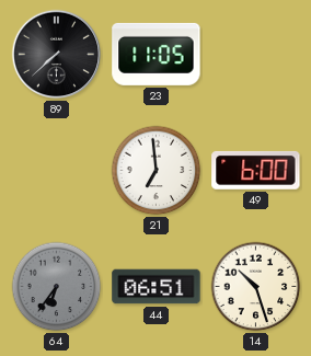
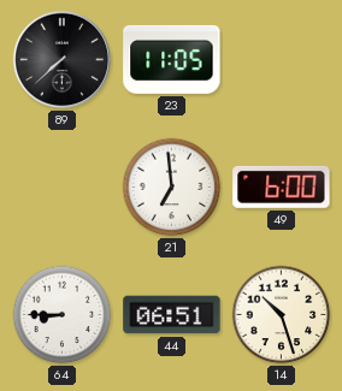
64: 6:36 -> 8:45 (63, 315)
64 dial: grey -> white (63, 315)
